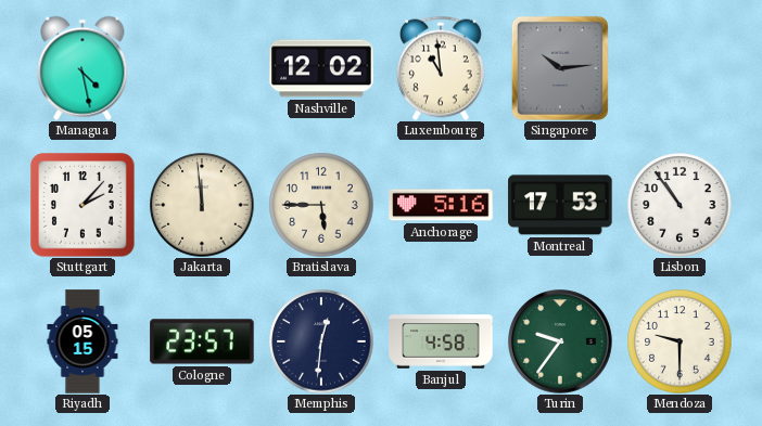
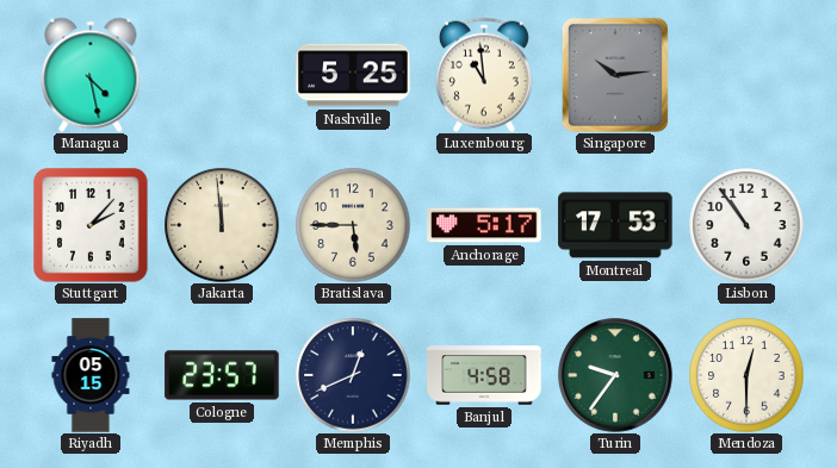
Nashville: 12:02 -> 5:25 (353, 75)
Anchorage: 5:16 -> 5:17 (484, 225)
Memphis: 12:31 -> 12:41 (353, 375)
Mendoza: 9:30 -> 12:30 (746, 375)
